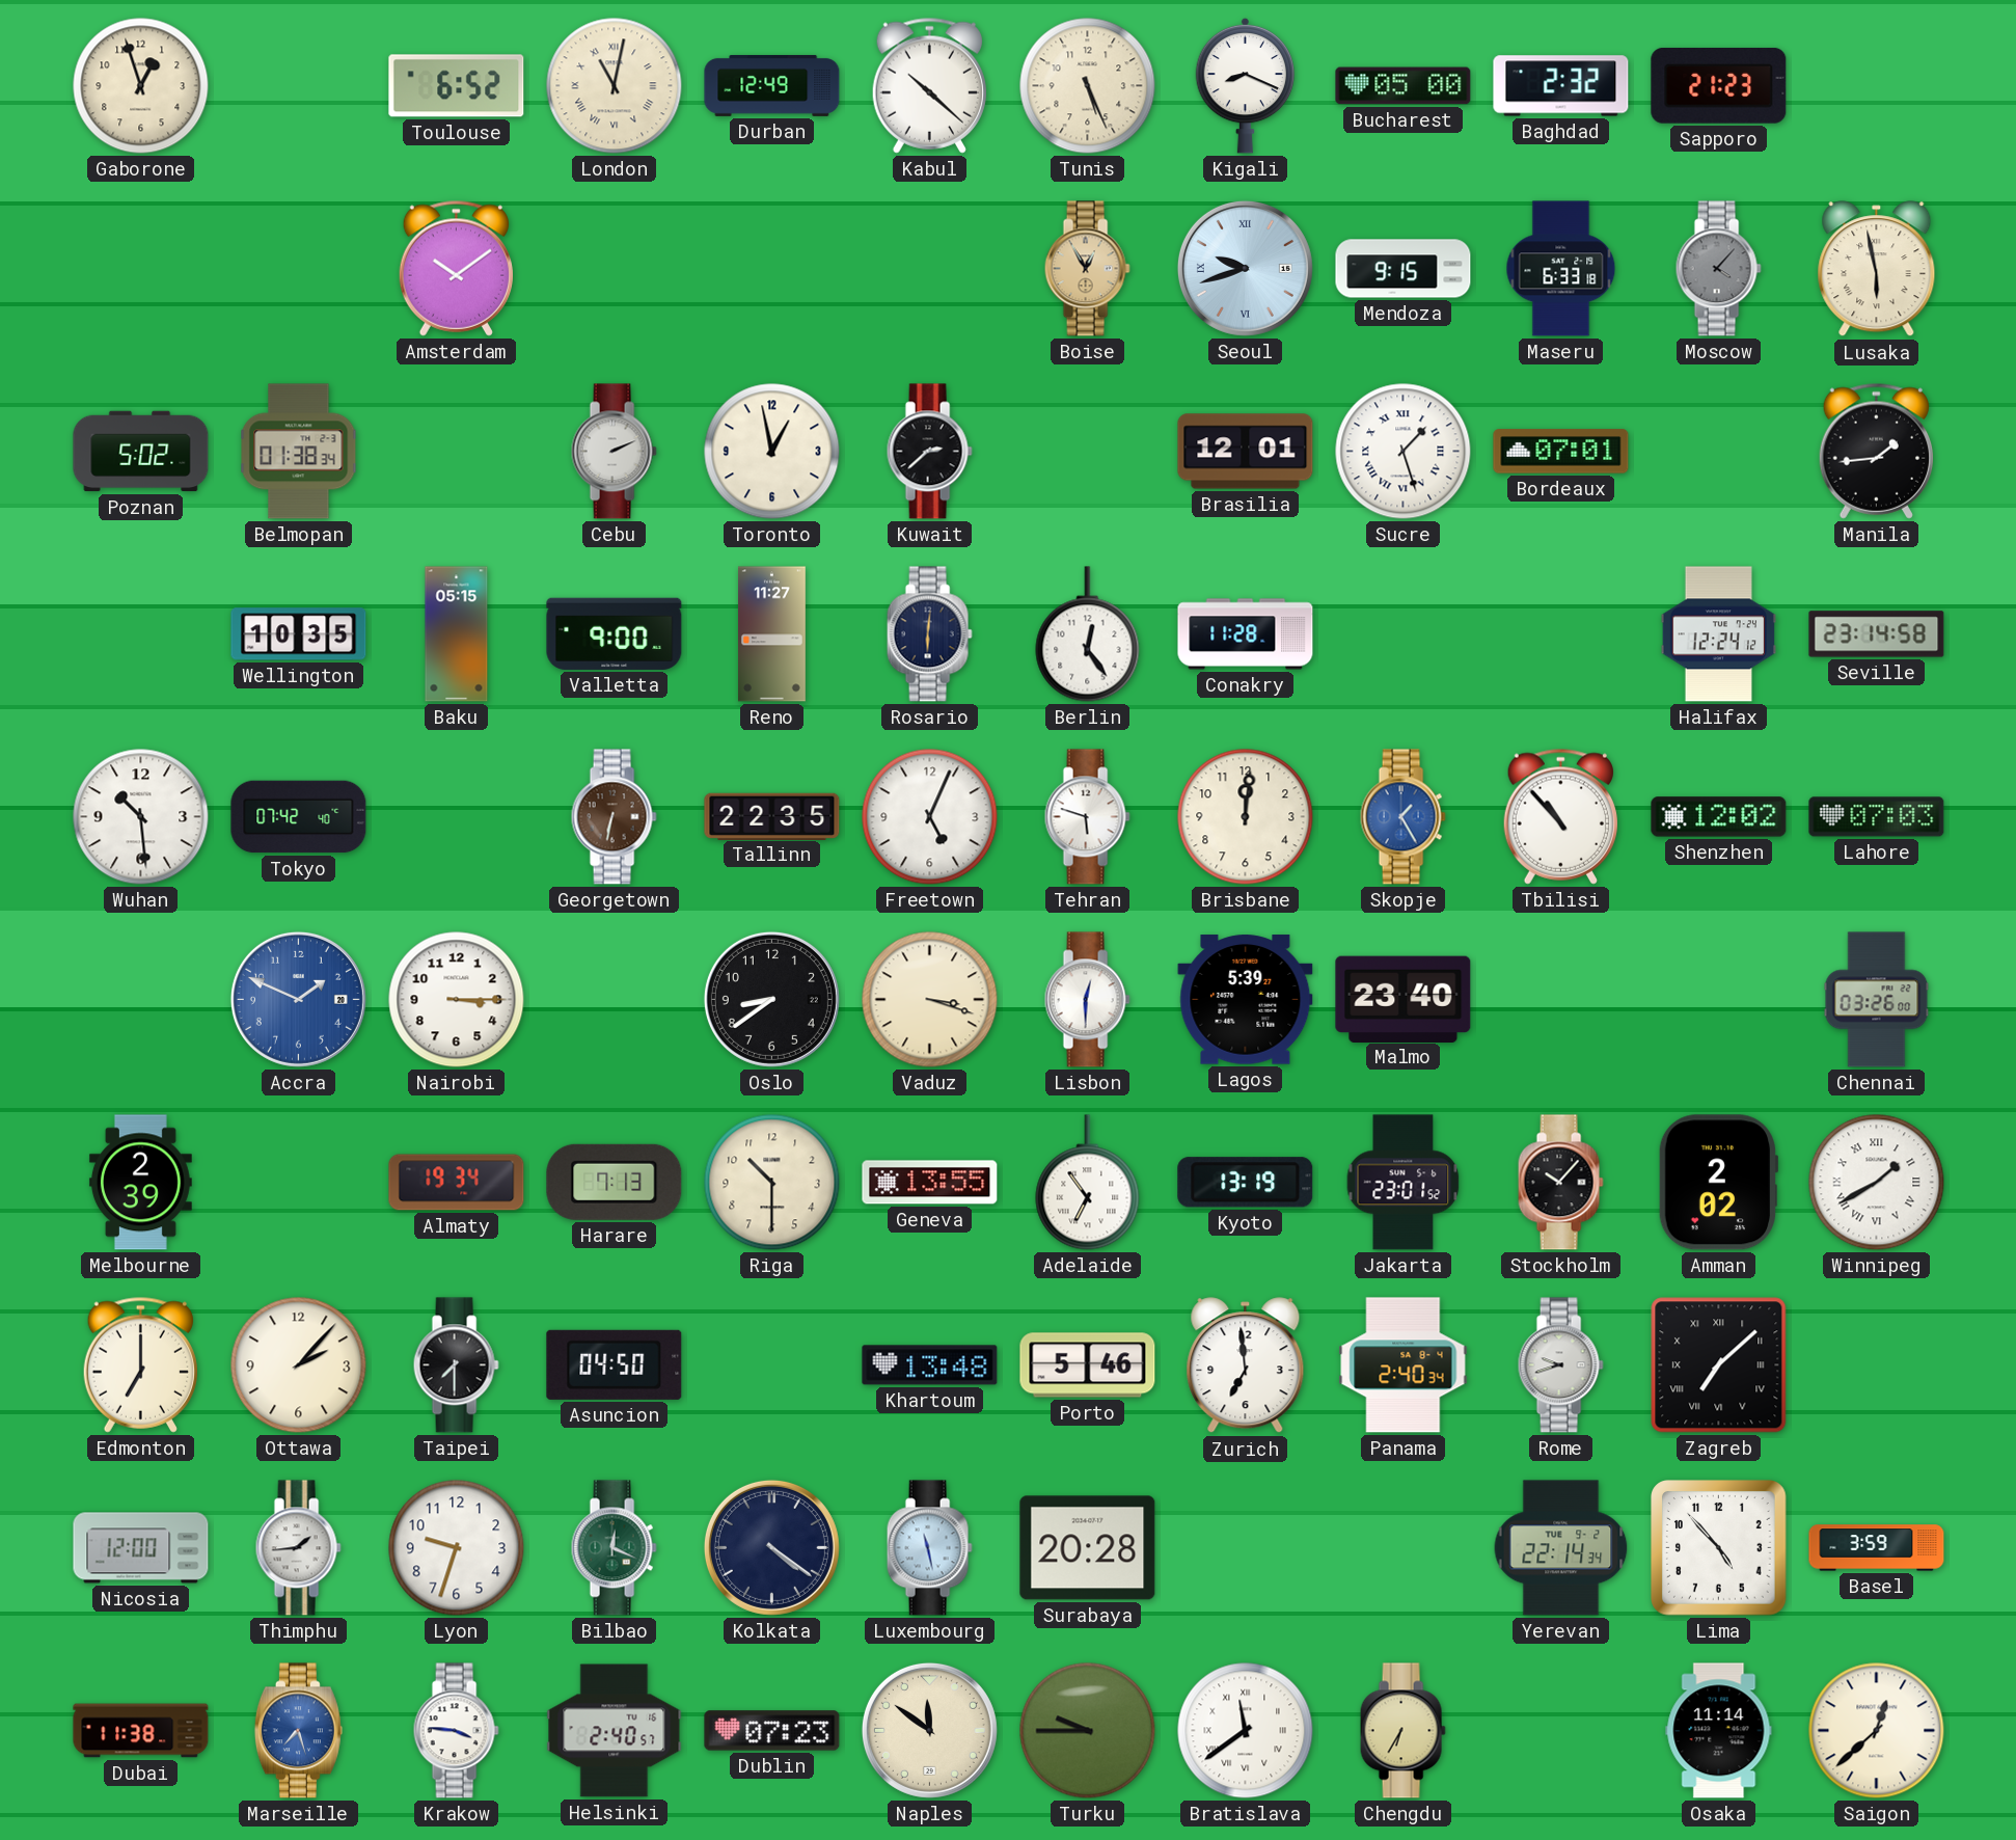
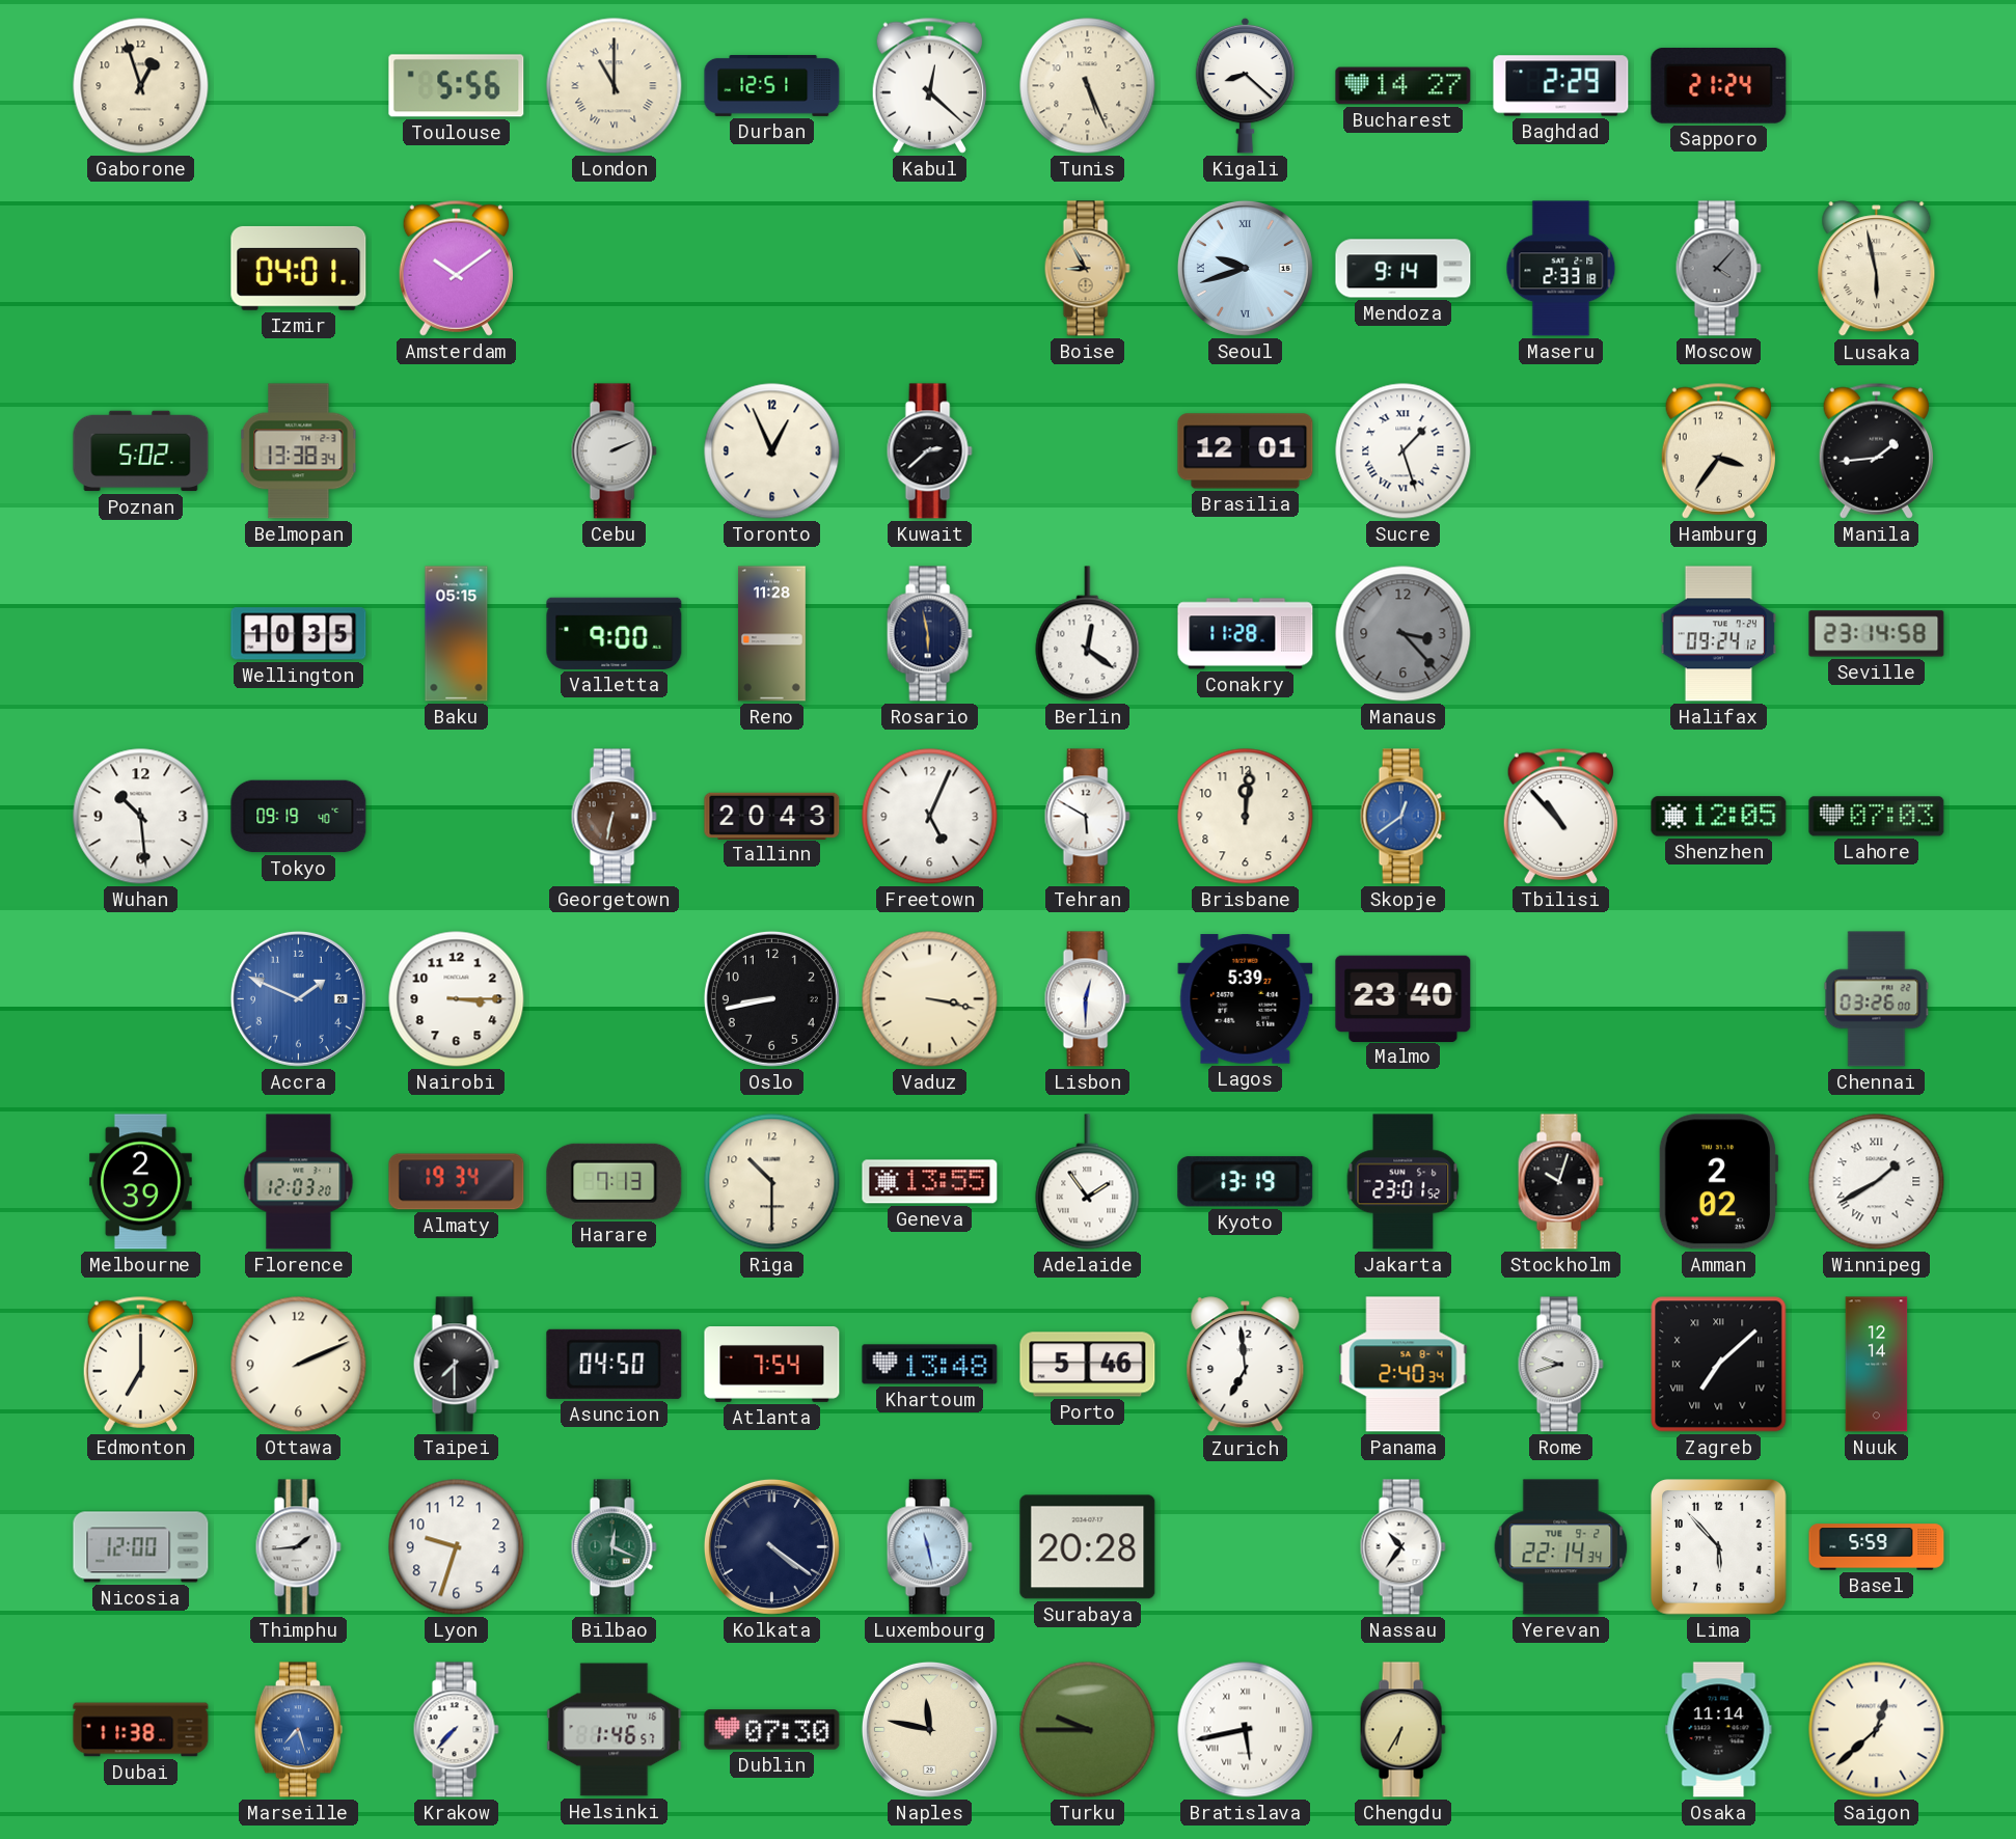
Toulouse: 6:52 -> 5:56 (457, 86)
London: 11:02 -> 11:00 (615, 86)
Durban: 12:49 -> 12:51 (772, 85)
Kabul: 10:22 -> 12:22 (929, 85)
Kigali: 8:19 -> 8:22 (1246, 85)
Bucharest: 05:00 -> 14:27 (1404, 86)
Baghdad: 2:32 -> 2:29 (1561, 86)
Sapporo: 21:23 -> 21:24 (1719, 85)
Izmir: none -> 04:01 (299, 268)
Boise: 12:55 -> 8:55 (1087, 269)
Mendoza: 9:15 -> 9:14 (1404, 269)
Maseru: 6:33 -> 2:33 (1561, 269)
Belmopan: 01:38 -> 13:38 (299, 451)
Toronto: 12:58 -> 12:56 (772, 451)
Bordeaux: 07:01 -> none (1561, 452)
Hamburg: none -> 3:36 (1718, 450)
Reno: 11:27 -> 11:28 (771, 634)
Rosario: 6:01 -> 5:58 (929, 634)
Berlin: 12:24 -> 12:21 (1088, 634)
Manaus: none -> 3:23 (1404, 634)
Halifax: 12:24 -> 09:24 (1718, 634)
Tokyo: 07:42 -> 09:19 (299, 817)
Tallinn: 22:35 -> 20:43 (772, 816)
Tehran: 5:48 -> 5:50 (1087, 817)
Skopje: 1:25 -> 12:39 (1402, 817)
Shenzhen: 12:02 -> 12:05 (1719, 817)
Oslo: 8:39 -> 8:43 (771, 998)
Vaduz: 3:18 -> 3:17 (930, 999)
Florence: none -> 12:03 (299, 1182)
Adelaide: 6:54 -> 1:54 (1088, 1182)
Stockholm: 10:07 -> 10:03 (1560, 1182)
Ottawa: 2:07 -> 2:11 (299, 1365)
Atlanta: none -> 7:54 (772, 1365)
Nuuk: none -> 12:14 (1877, 1365)
Nassau: none -> 10:36 (1402, 1547)
Lima: 4:53 -> 5:53 (1719, 1547)
Basel: 3:59 -> 5:59 (1877, 1547)
Krakow: 3:46 -> 7:37 (456, 1730)
Helsinki: 2:40 -> 1:46 (615, 1730)
Dublin: 07:23 -> 07:30 (772, 1730)
Naples: 11:51 -> 11:47 (929, 1729)
Bratislava: 11:39 -> 5:43 (1246, 1730)
